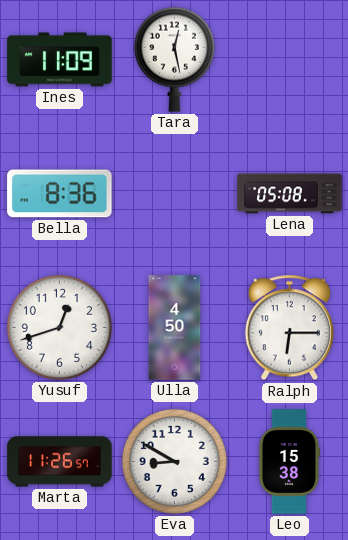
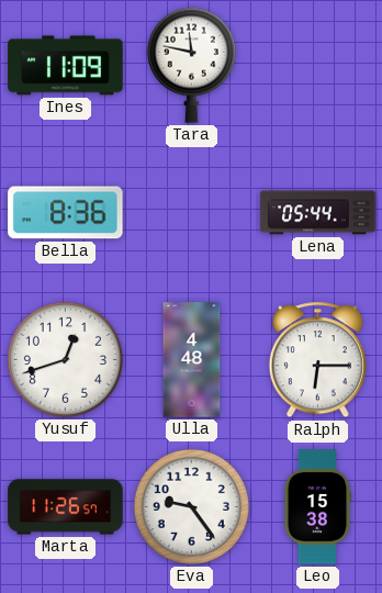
Tara: 12:28 -> 11:47 (191, 65)
Lena: 05:08 -> 05:44 (318, 213)
Ulla: 4:50 -> 4:48 (192, 360)
Eva: 8:50 -> 9:24 (191, 506)
